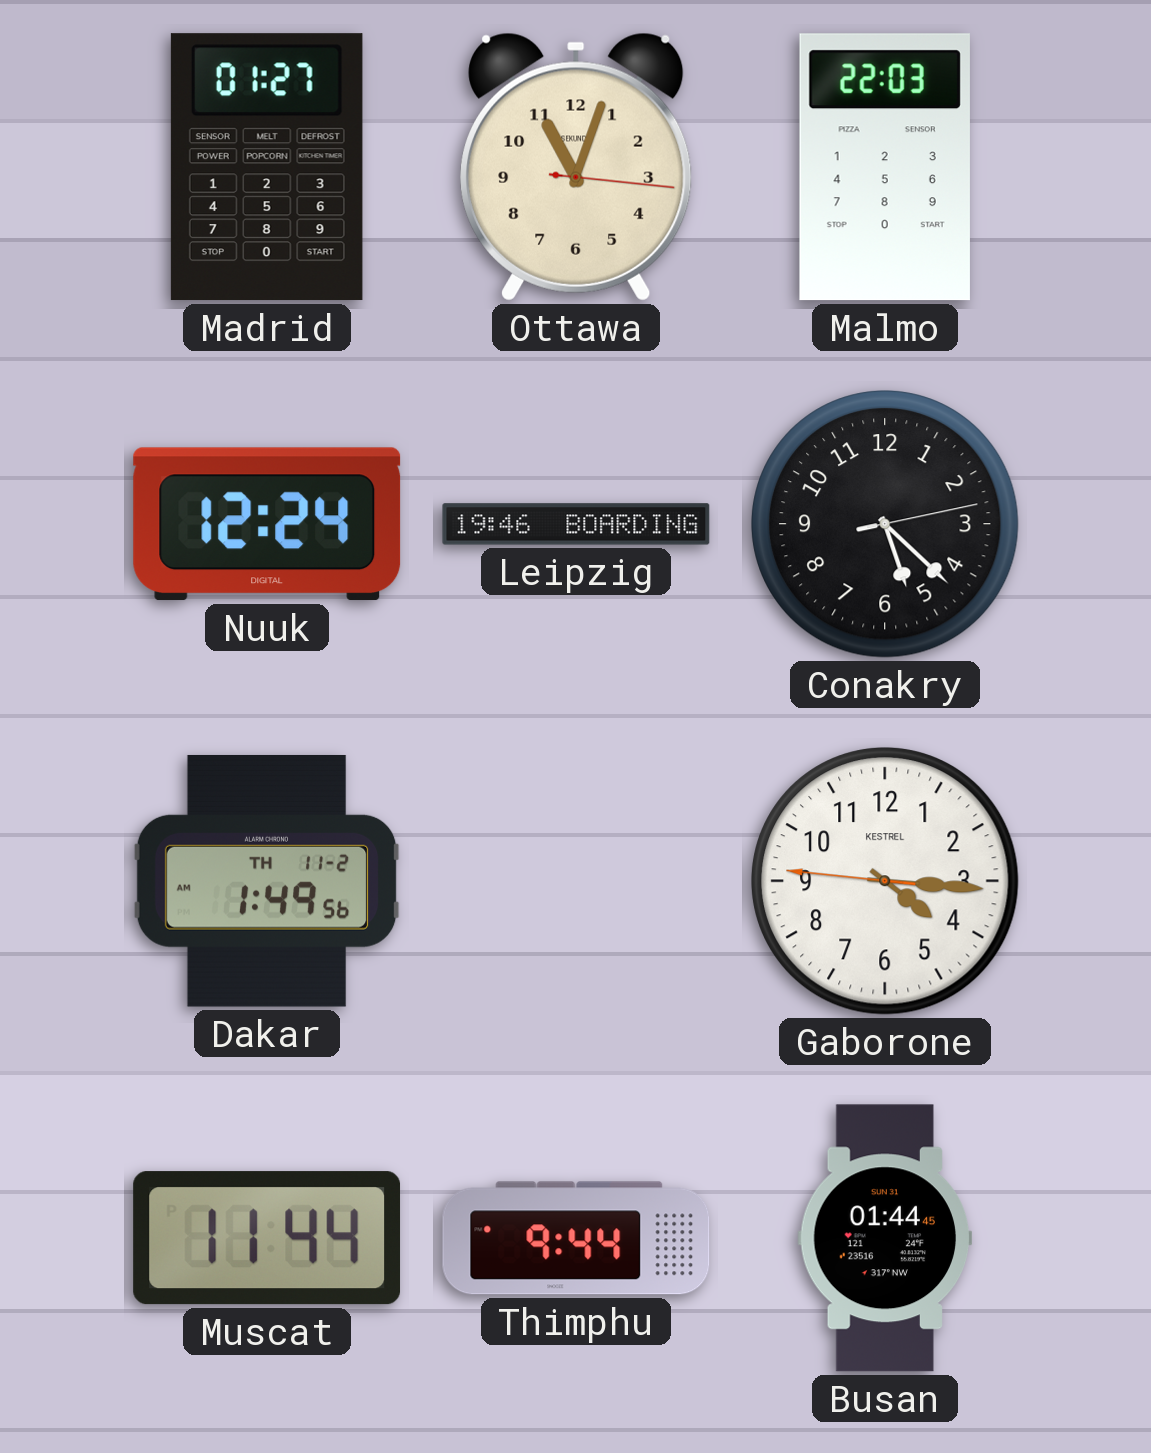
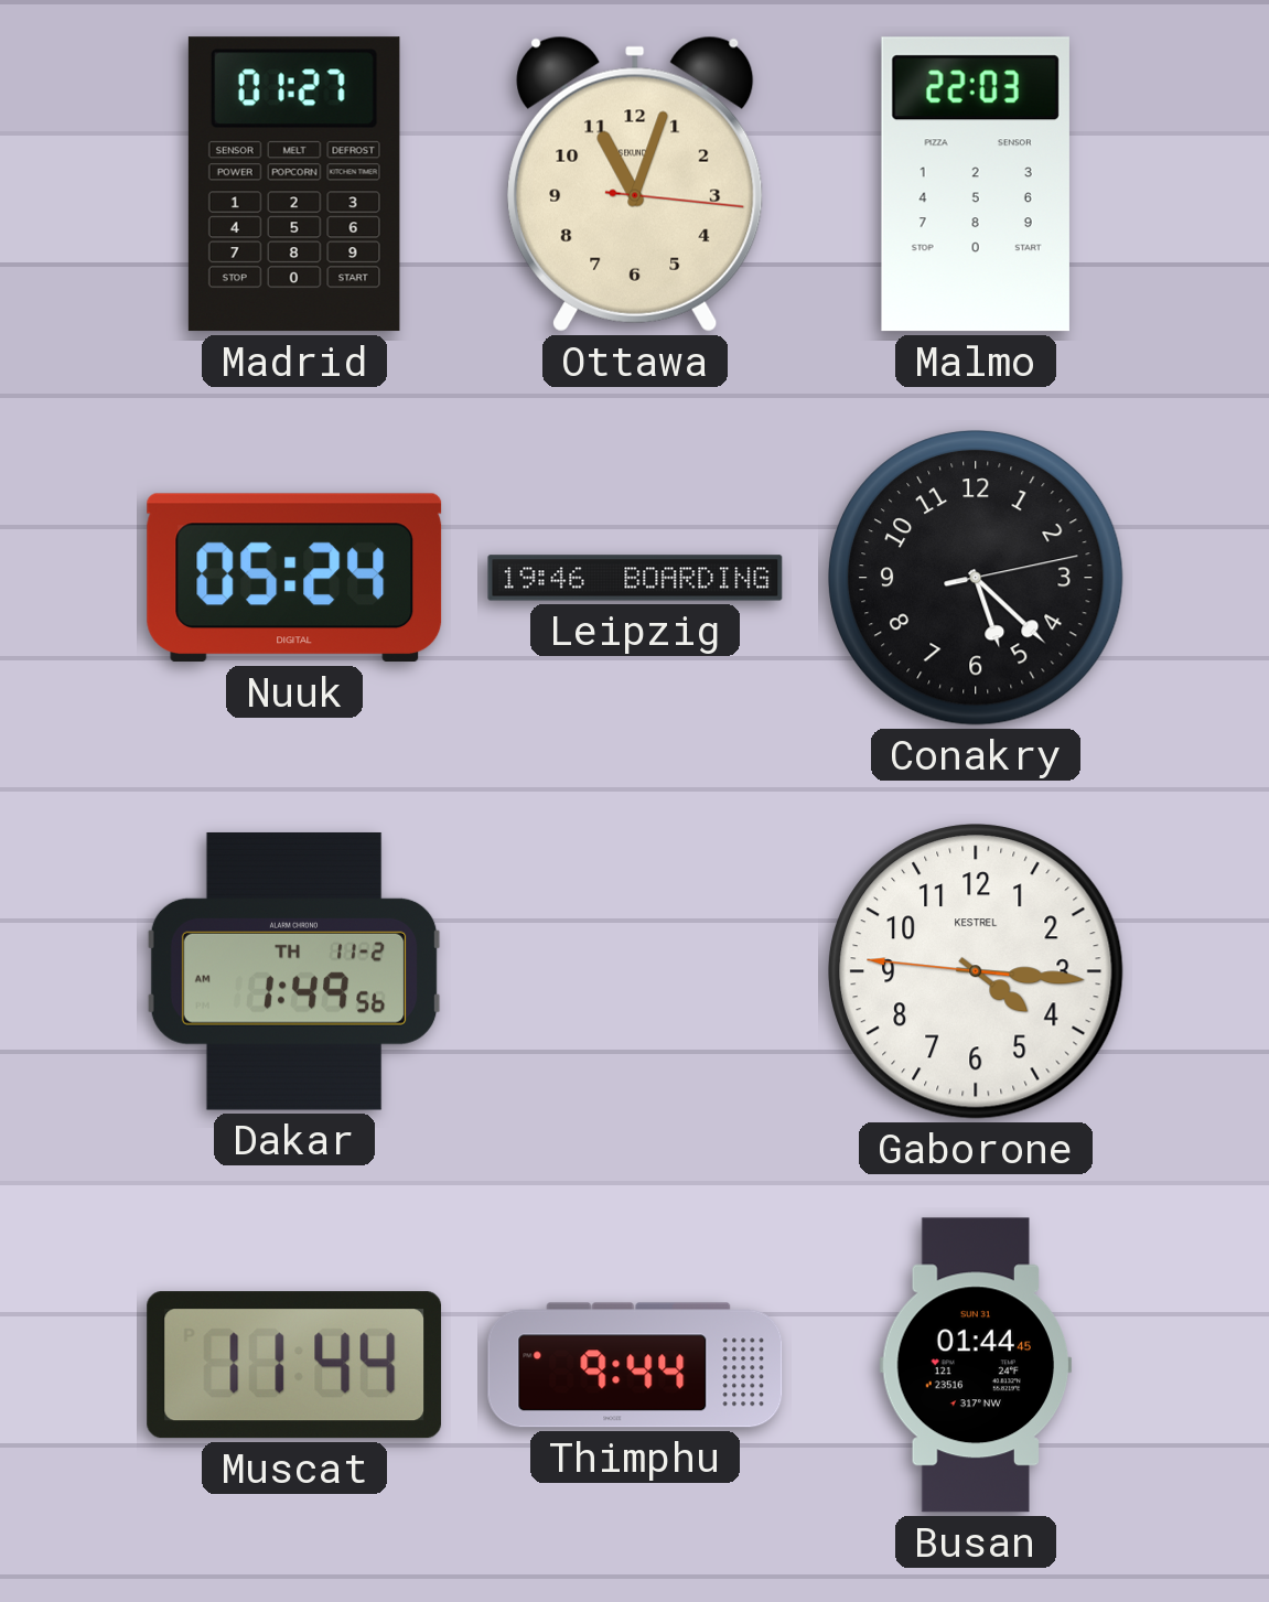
Nuuk: 12:24 -> 05:24 (294, 578)
